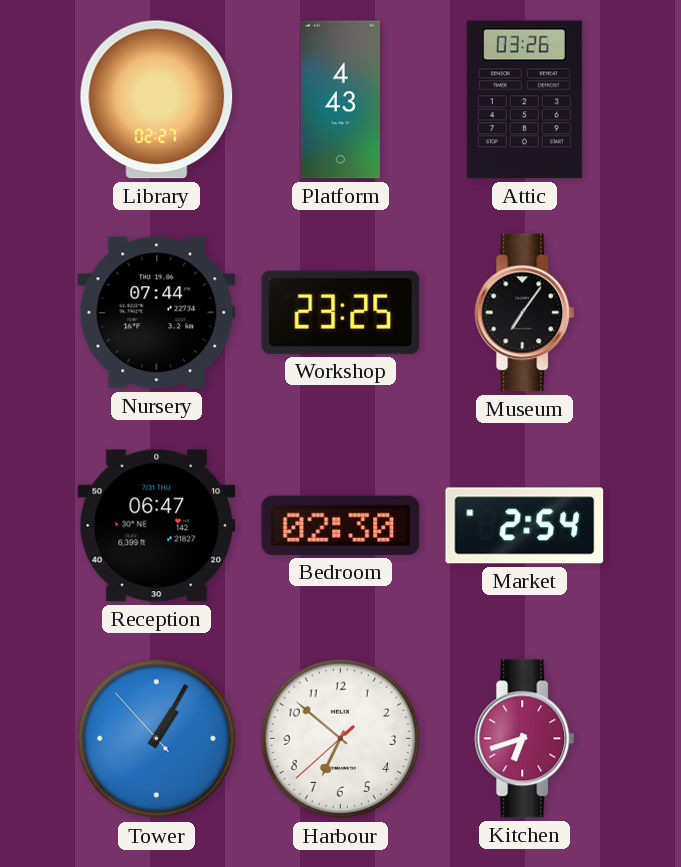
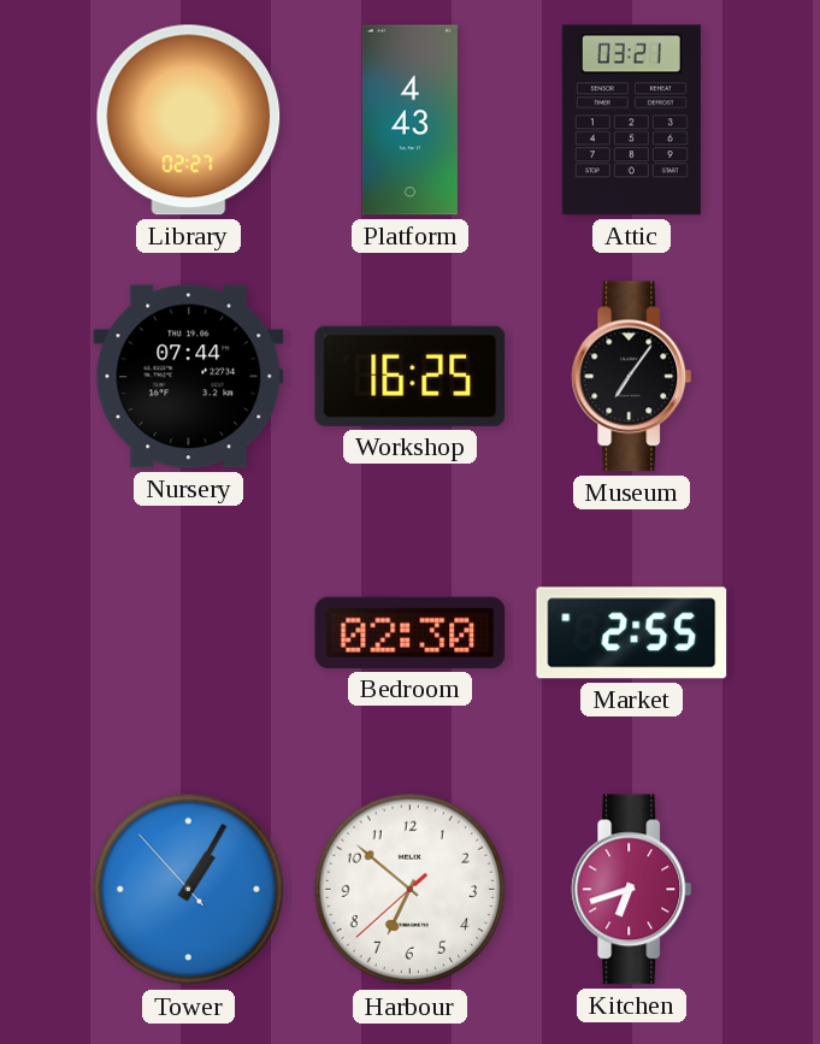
Attic: 03:26 -> 03:21 (631, 120)
Workshop: 23:25 -> 16:25 (411, 376)
Reception: 06:47 -> none (157, 526)
Market: 2:54 -> 2:55 (632, 633)
